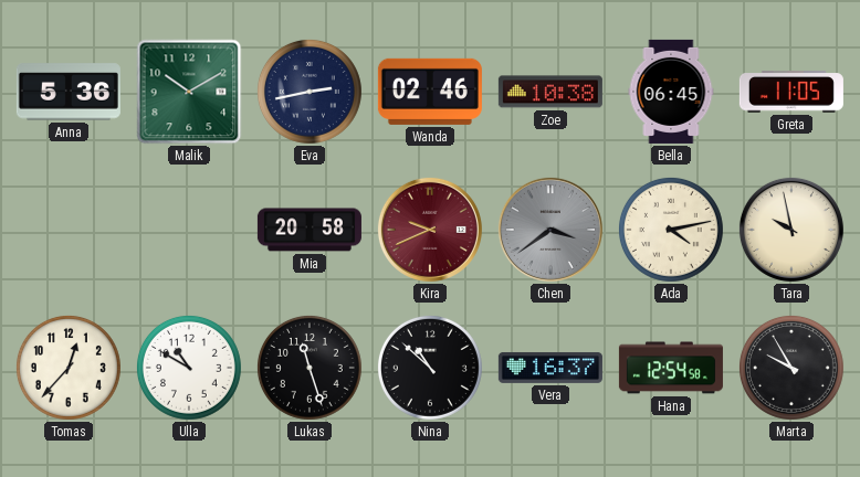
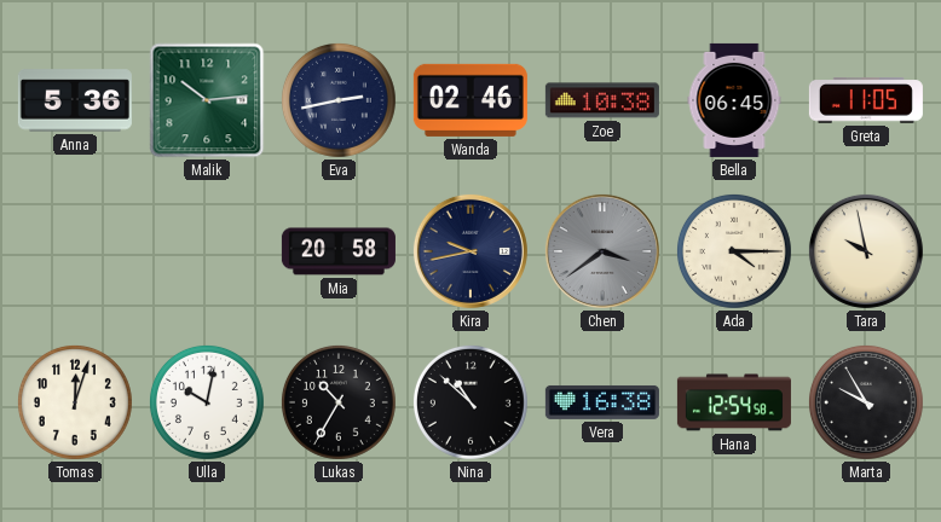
Malik: 10:10 -> 10:14 (207, 100)
Kira: 9:41 -> 9:43 (470, 251)
Kira dial: burgundy -> navy (470, 251)
Ada: 4:13 -> 4:15 (734, 251)
Tomas: 12:37 -> 12:03 (75, 402)
Ulla: 10:50 -> 10:02 (207, 402)
Lukas: 11:27 -> 10:35 (339, 402)
Vera: 16:37 -> 16:38 (602, 402)
